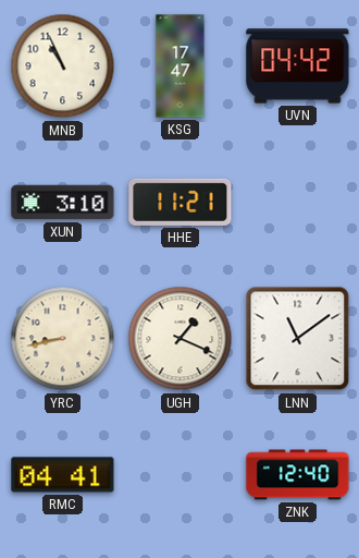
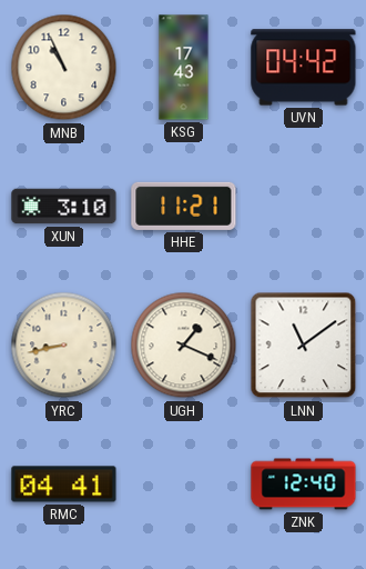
KSG: 17:47 -> 17:43 (184, 68)
